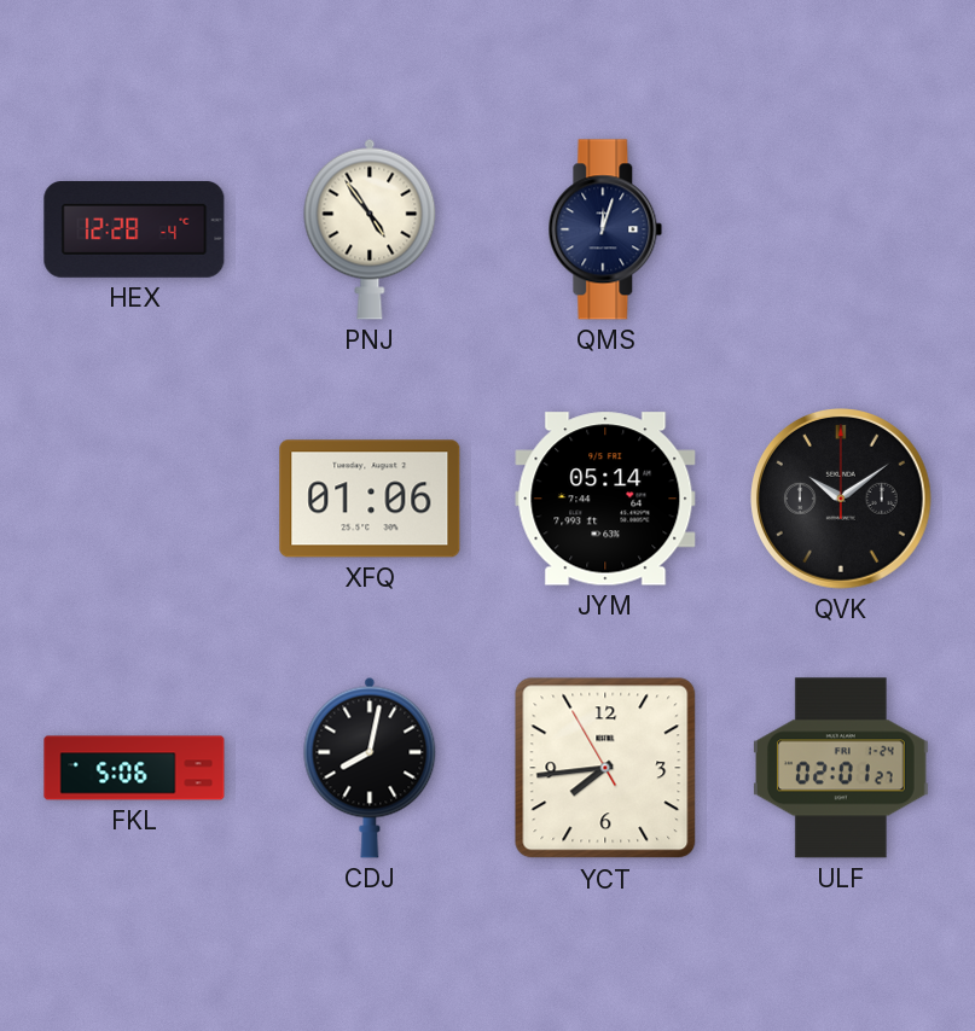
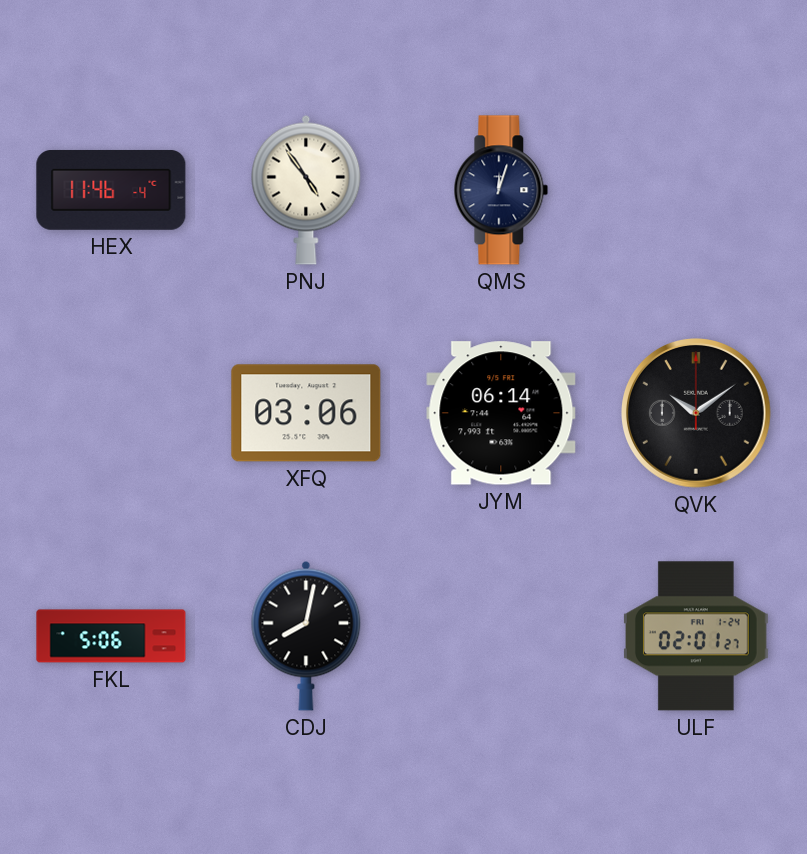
HEX: 12:28 -> 11:46 (111, 190)
XFQ: 01:06 -> 03:06 (306, 413)
JYM: 05:14 -> 06:14 (501, 413)
YCT: 7:43 -> none (605, 768)
